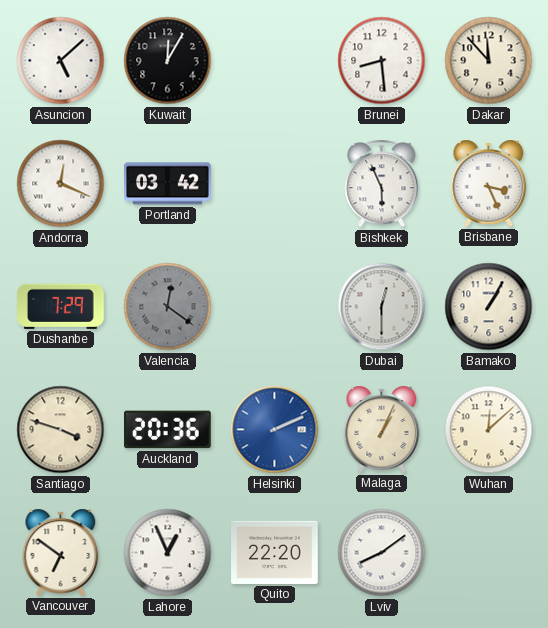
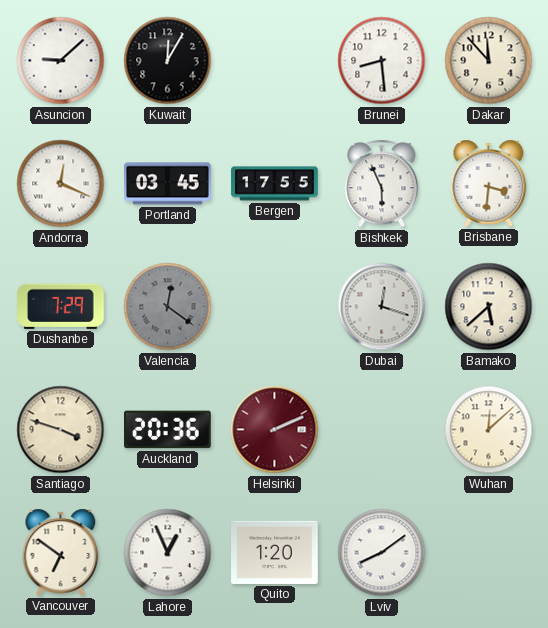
Asuncion: 5:08 -> 9:08 (61, 61)
Portland: 03:42 -> 03:45 (168, 184)
Bergen: none -> 17:55 (275, 184)
Brisbane: 3:26 -> 3:31 (489, 183)
Dubai: 12:30 -> 12:18 (382, 307)
Bamako: 1:05 -> 5:38 (489, 307)
Helsinki dial: blue -> burgundy (275, 430)
Malaga: 1:04 -> none (382, 429)
Quito: 22:20 -> 1:20 (275, 552)
